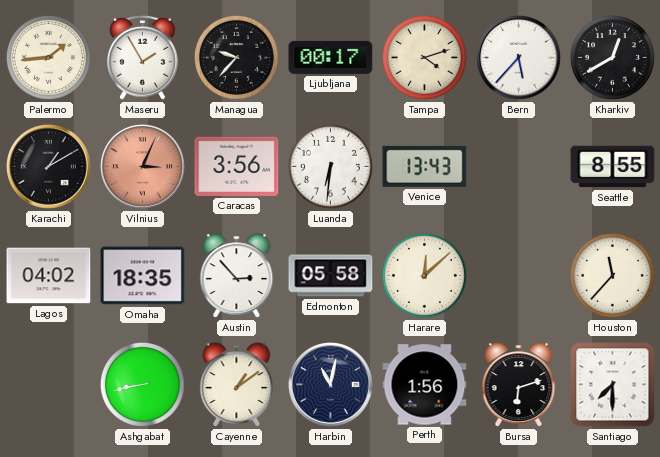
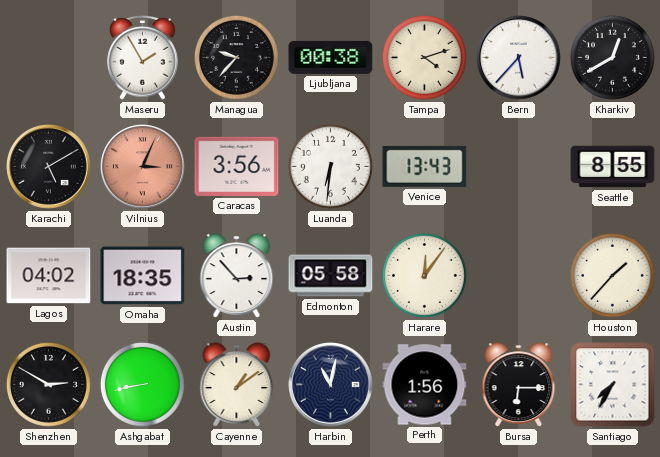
Palermo: 1:44 -> none (48, 57)
Ljubljana: 00:17 -> 00:38 (331, 57)
Karachi: 1:10 -> 5:10 (49, 167)
Harare: 12:08 -> 12:06 (424, 275)
Houston: 11:37 -> 1:37 (612, 275)
Shenzhen: none -> 2:50 (48, 384)
Bursa: 6:12 -> 6:15 (519, 385)
Santiago: 7:30 -> 7:35 (613, 385)
